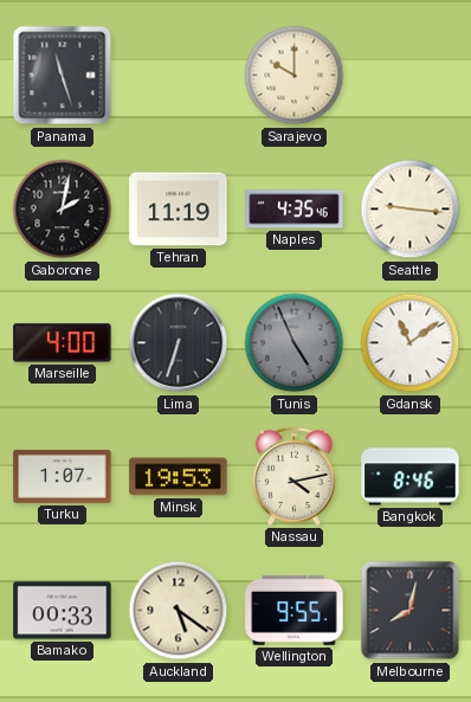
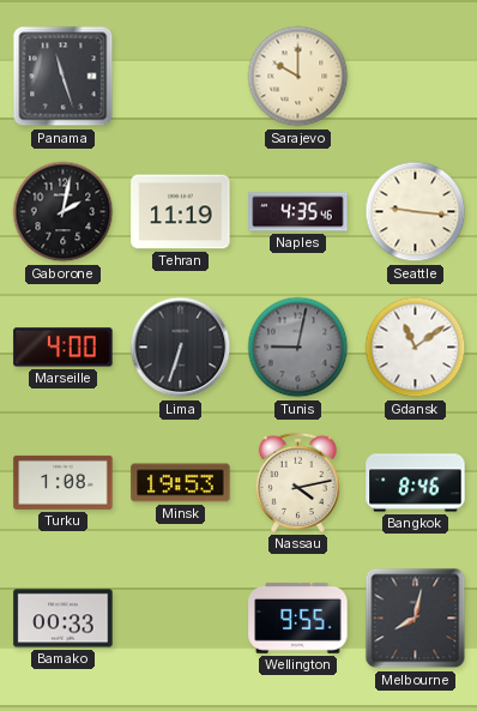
Tunis: 4:56 -> 9:02 (298, 348)
Turku: 1:07 -> 1:08 (64, 482)
Auckland: 5:21 -> none (179, 611)
